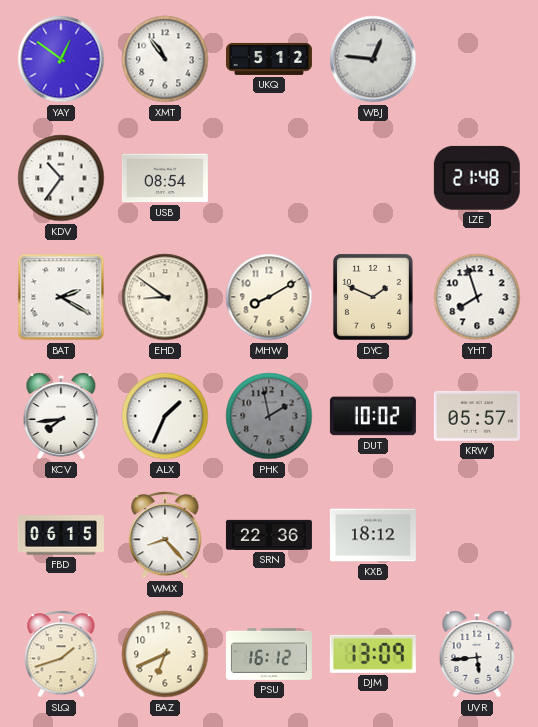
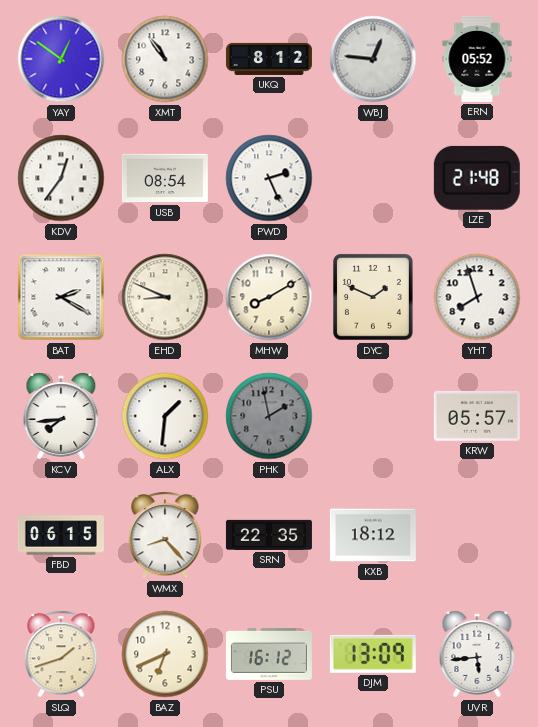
UKQ: 5:12 -> 8:12 (269, 59)
ERN: none -> 05:52 (477, 59)
KDV: 10:36 -> 12:36 (61, 178)
PWD: none -> 2:26 (269, 178)
EHD: 8:51 -> 8:49 (165, 297)
ALX: 1:34 -> 1:31 (165, 416)
DUT: 10:02 -> none (373, 416)
SRN: 22:36 -> 22:35 (269, 535)
